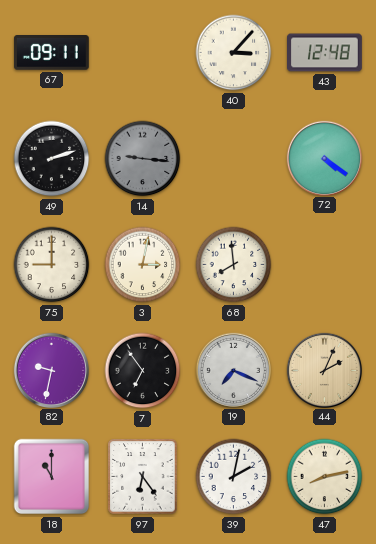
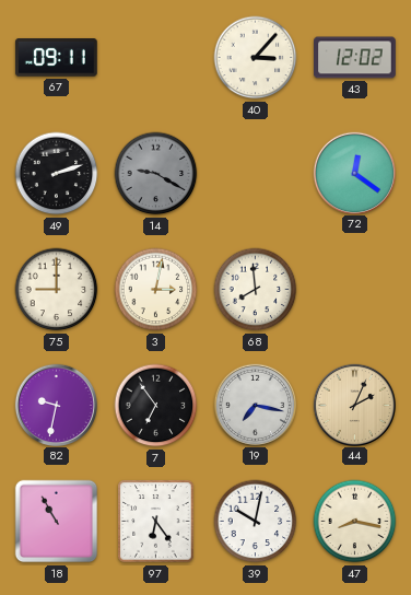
43: 12:48 -> 12:02 (355, 58)
14: 9:16 -> 9:20 (156, 174)
72: 4:21 -> 12:21 (354, 173)
19: 7:19 -> 7:17 (255, 405)
18: 11:00 -> 10:55 (57, 522)
39: 2:02 -> 10:02 (256, 522)
47: 8:13 -> 8:17 (355, 522)
